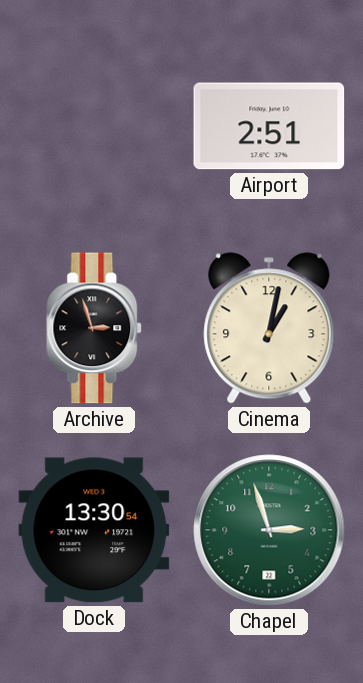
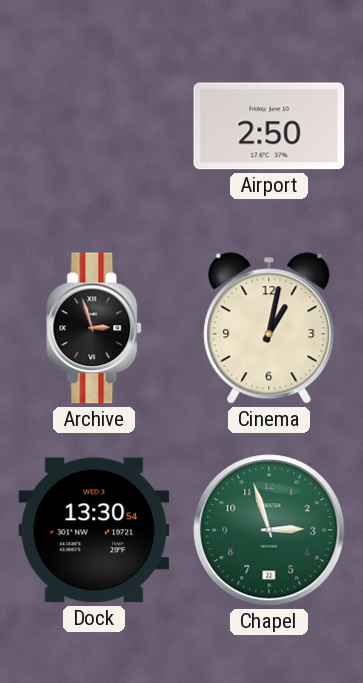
Airport: 2:51 -> 2:50 (269, 126)
